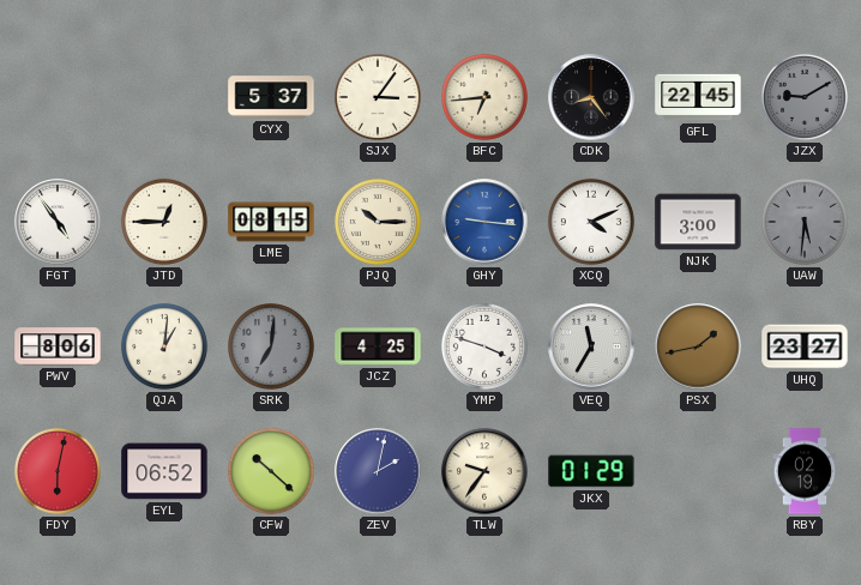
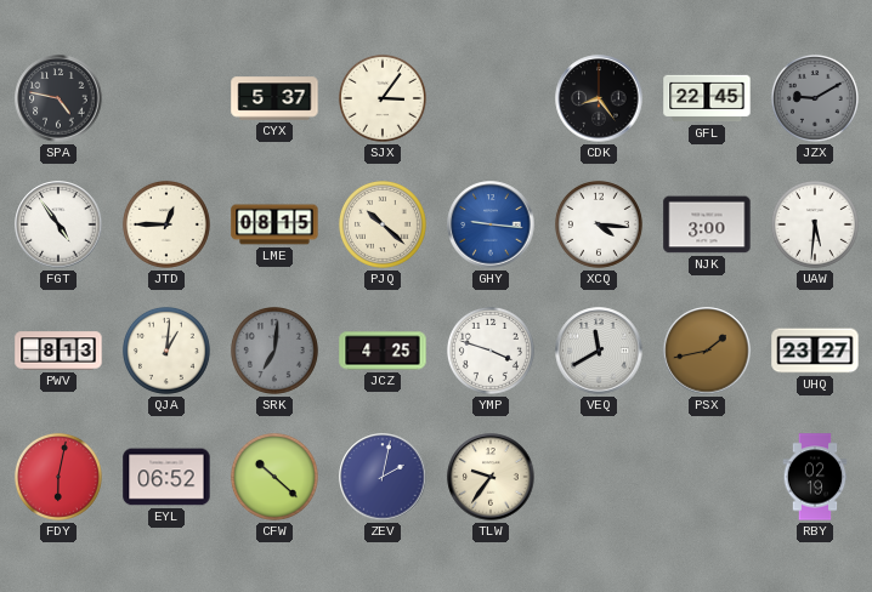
SPA: none -> 4:47 (58, 98)
BFC: 6:44 -> none (484, 97)
PJQ: 10:15 -> 10:22 (383, 224)
XCQ: 4:11 -> 4:16 (599, 224)
UAW dial: grey -> white (815, 224)
PWV: 8:06 -> 8:13 (58, 351)
VEQ: 11:35 -> 11:40 (599, 351)
JKX: 01:29 -> none (591, 471)
